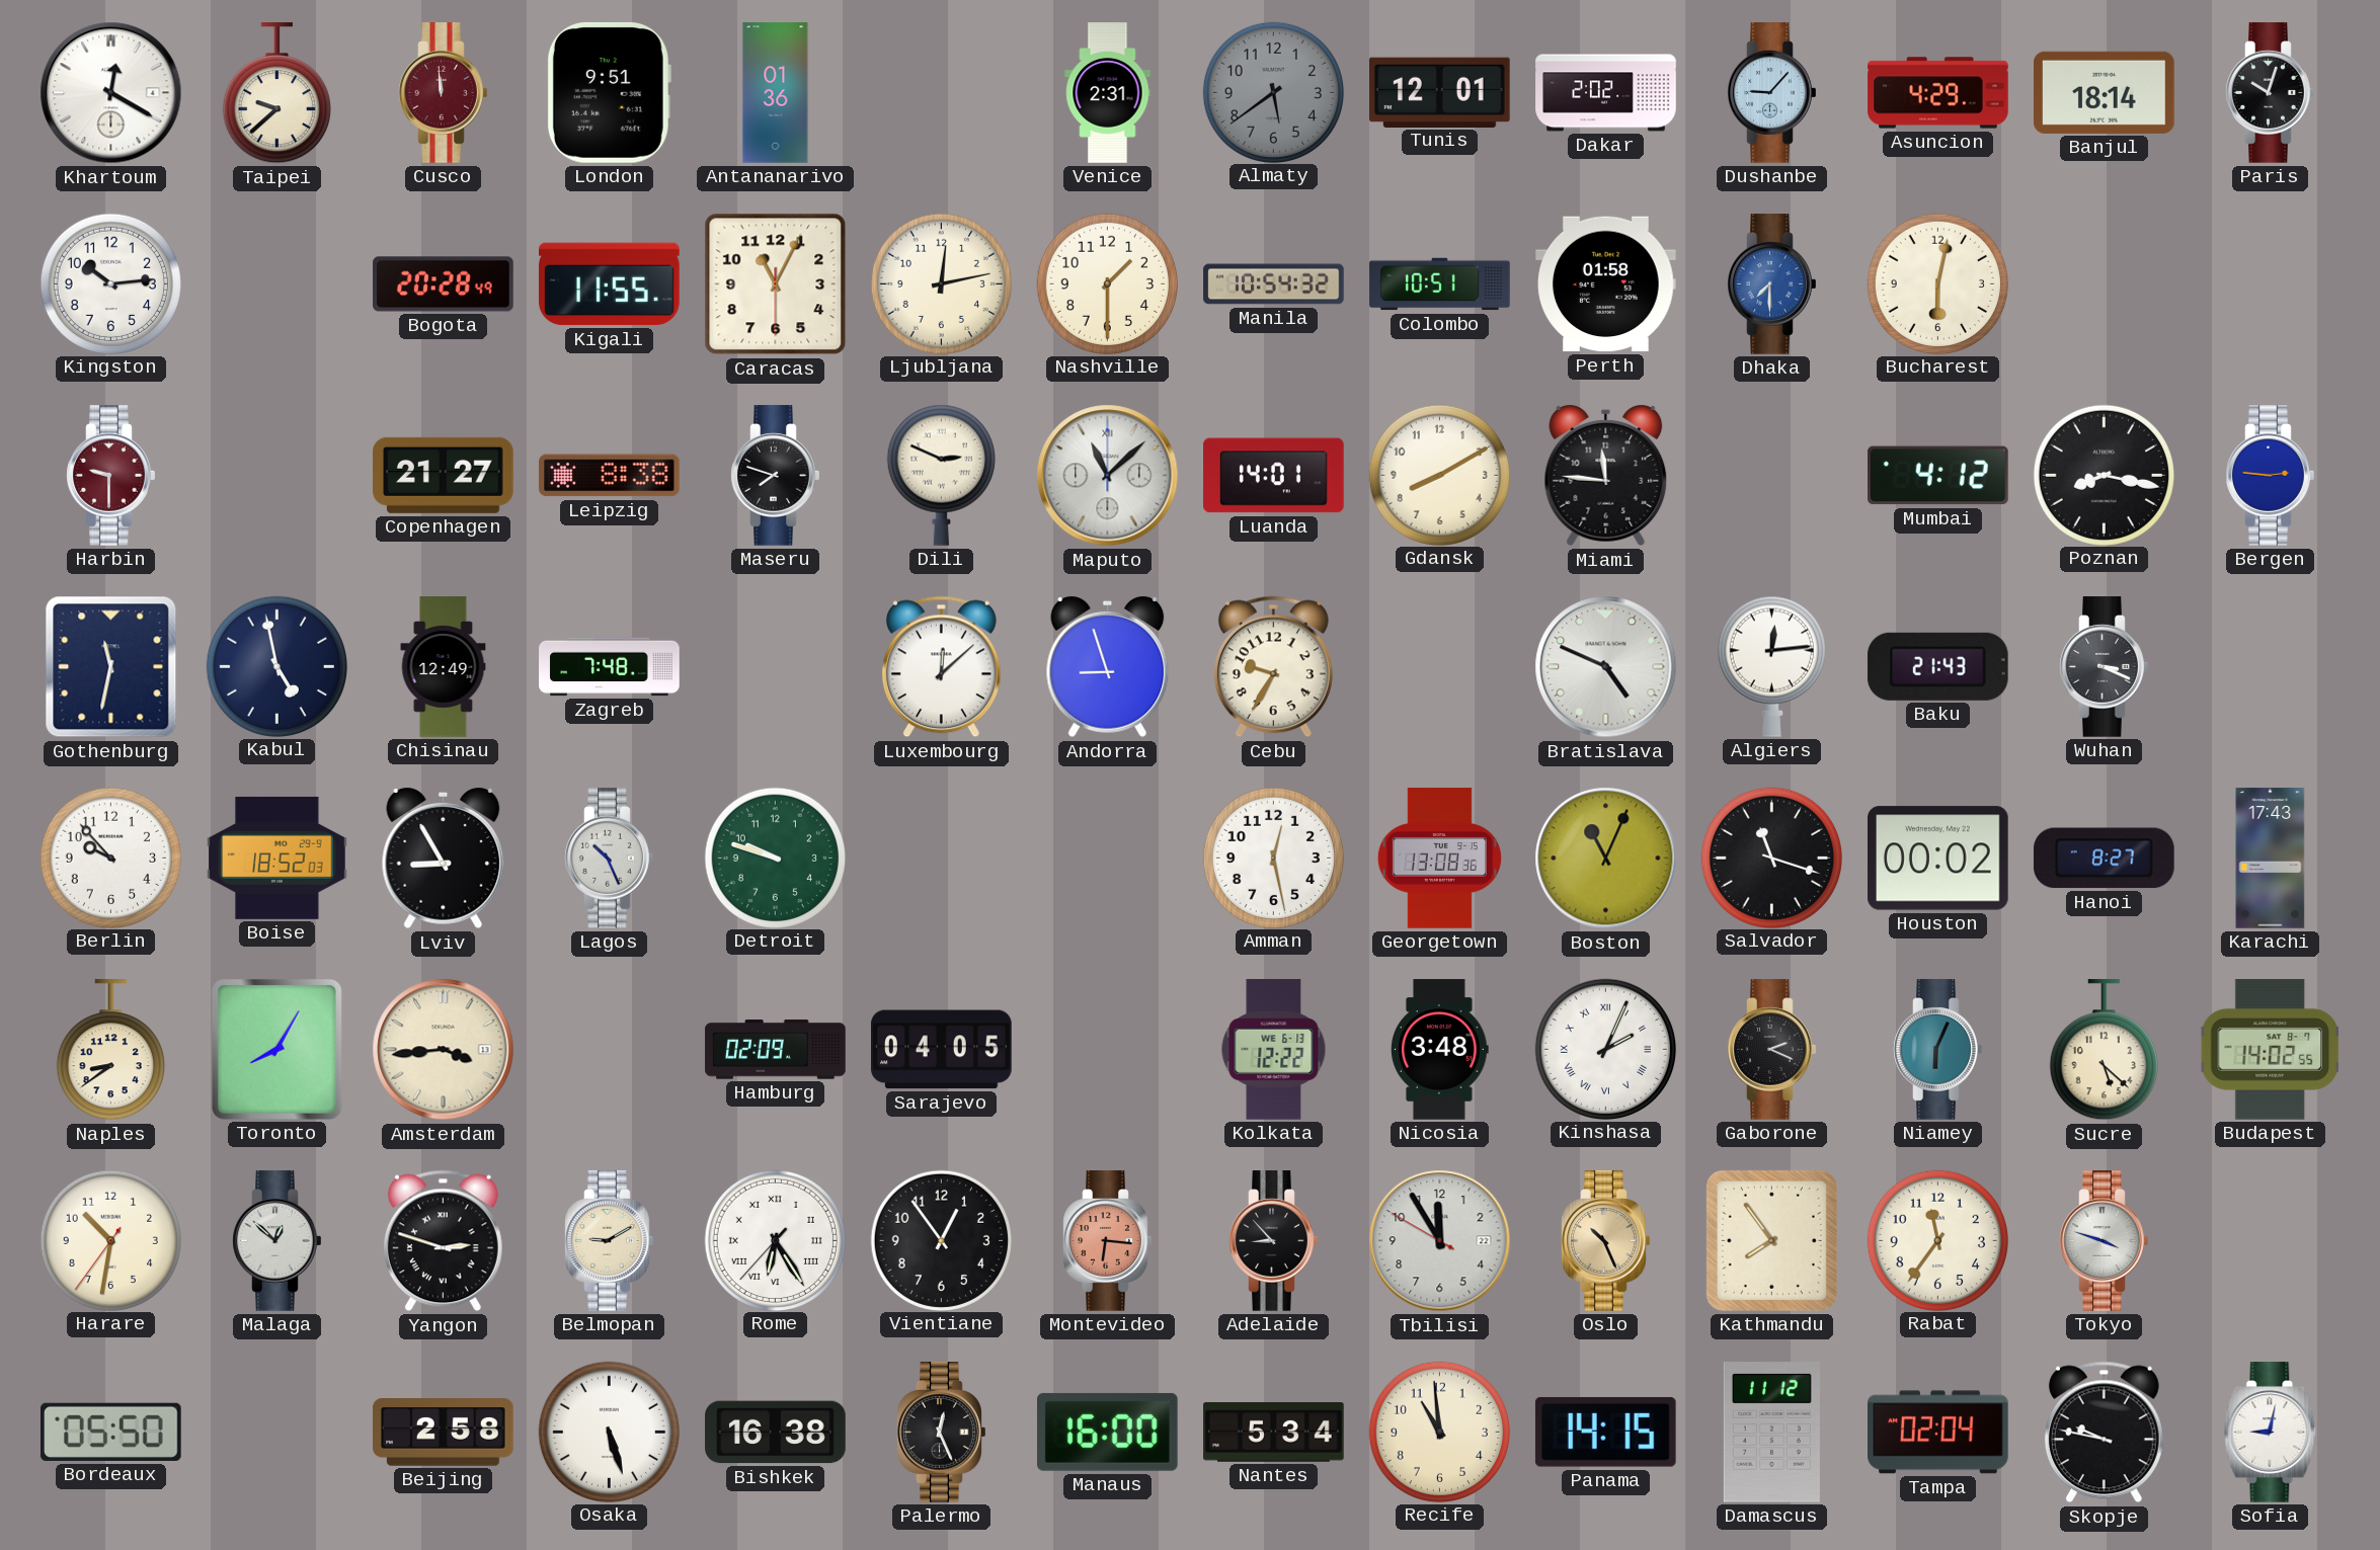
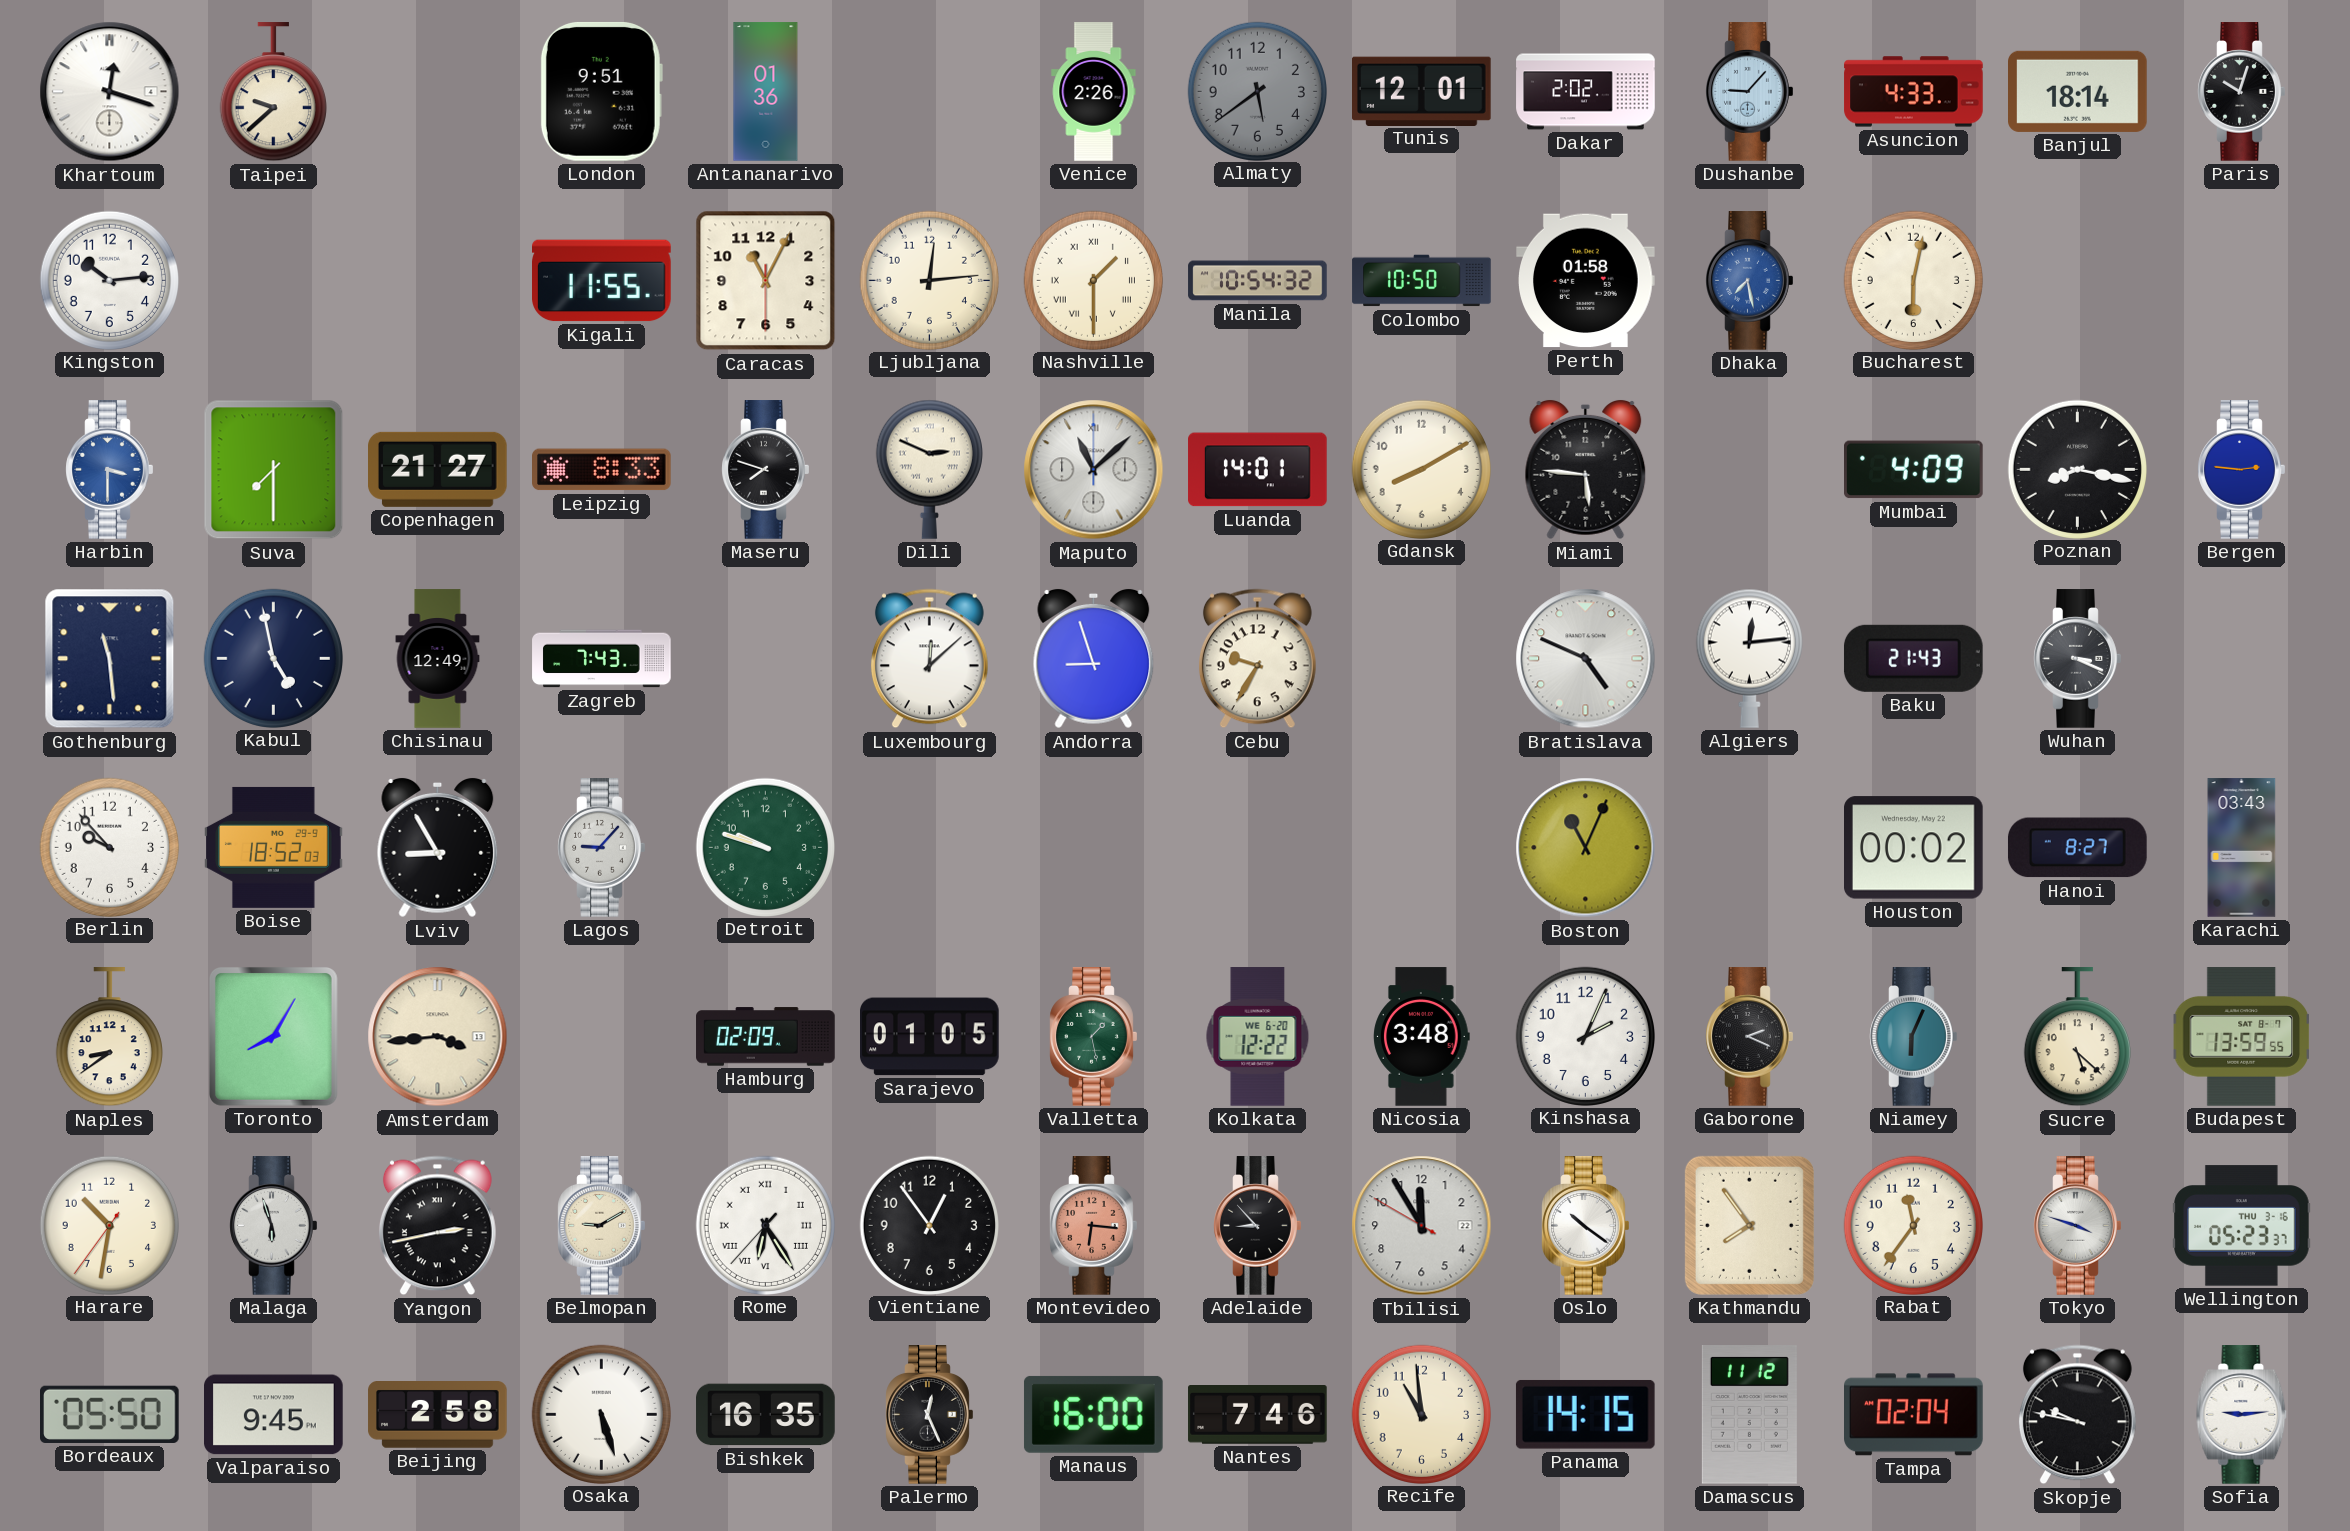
Khartoum: 12:20 -> 12:18 (110, 92)
Cusco: 11:59 -> none (444, 93)
Venice: 2:31 -> 2:26 (1094, 92)
Asuncion: 4:29 -> 4:33 (1914, 92)
Bogota: 20:28 -> none (444, 284)
Ljubljana: 12:13 -> 12:14 (929, 280)
Nashville numerals: Arabic -> Roman (1093, 280)
Colombo: 10:51 -> 10:50 (1422, 281)
Dhaka: 7:30 -> 7:28 (1750, 281)
Harbin: 9:30 -> 3:30 (110, 470)
Harbin dial: burgundy -> blue (110, 470)
Suva: none -> 7:30 (274, 470)
Leipzig: 8:38 -> 8:33 (602, 470)
Miami: 11:46 -> 5:46 (1586, 470)
Mumbai: 4:12 -> 4:09 (1914, 470)
Gothenburg: 11:32 -> 11:29 (110, 659)
Zagreb: 7:48 -> 7:43 (602, 659)
Lagos: 10:26 -> 9:07 (602, 848)
Amman: 12:28 -> none (1273, 858)
Georgetown: 13:08 -> none (1439, 859)
Salvador: 11:18 -> none (1771, 858)
Karachi: 17:43 -> 03:43 (2242, 848)
Sarajevo: 04:05 -> 01:05 (930, 1037)
Valletta: none -> 1:28 (1094, 1037)
Kolkata date: WE 6-13 -> WE 6-20 (1258, 1037)
Kinshasa numerals: Roman -> Arabic (1585, 1036)
Budapest: 14:02 -> 13:59 (2241, 1037)
Malaga: 12:52 -> 5:57 (274, 1226)
Yangon: 2:48 -> 2:43 (437, 1226)
Oslo: 10:26 -> 10:21 (1586, 1226)
Oslo dial: champagne -> white (1586, 1226)
Wellington: none -> 05:23 (2242, 1226)
Valparaiso: none -> 9:45 (274, 1415)
Bishkek: 16:38 -> 16:35 (766, 1415)
Nantes: 5:34 -> 7:46 (1258, 1415)
Sofia: 9:02 -> 9:14 (2242, 1415)
